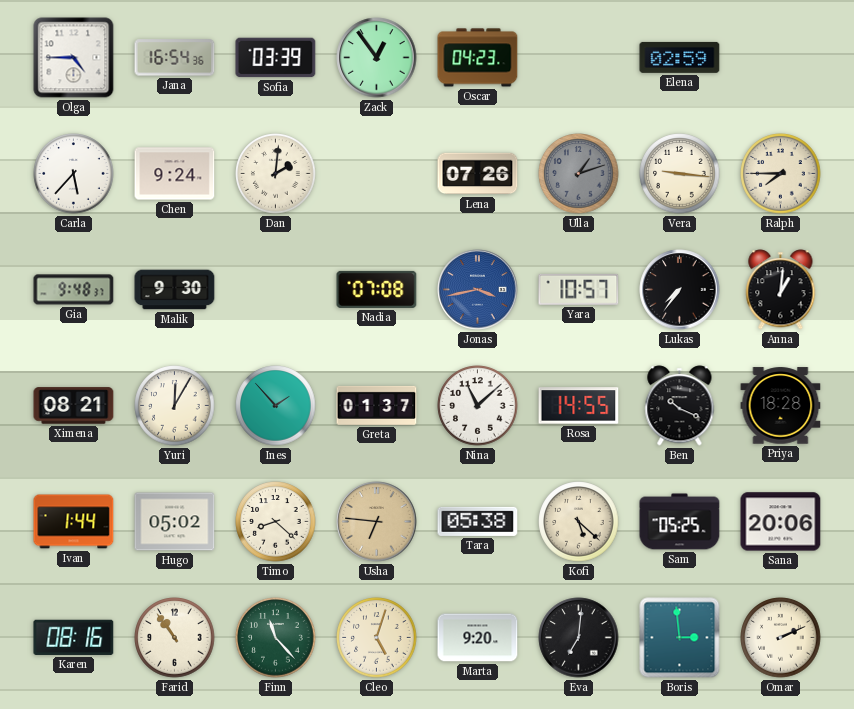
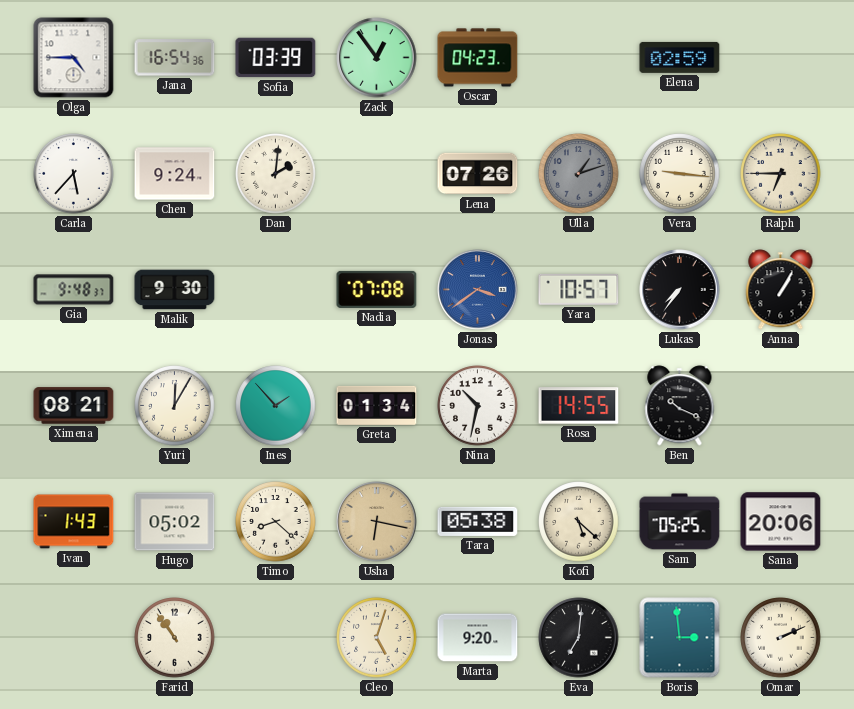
Ralph: 7:45 -> 6:45 (781, 174)
Jonas: 3:43 -> 3:39 (478, 290)
Anna: 1:01 -> 1:05 (781, 290)
Greta: 01:37 -> 01:34 (377, 405)
Nina: 11:08 -> 10:32 (478, 406)
Priya: 18:28 -> none (781, 406)
Ivan: 1:44 -> 1:43 (74, 522)
Usha: 6:46 -> 6:17 (377, 522)
Karen: 08:16 -> none (74, 637)
Finn: 11:23 -> none (276, 638)
